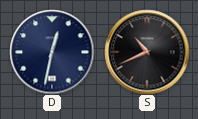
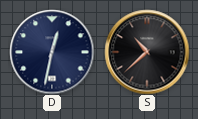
S: 10:41 -> 10:38 (147, 52)
